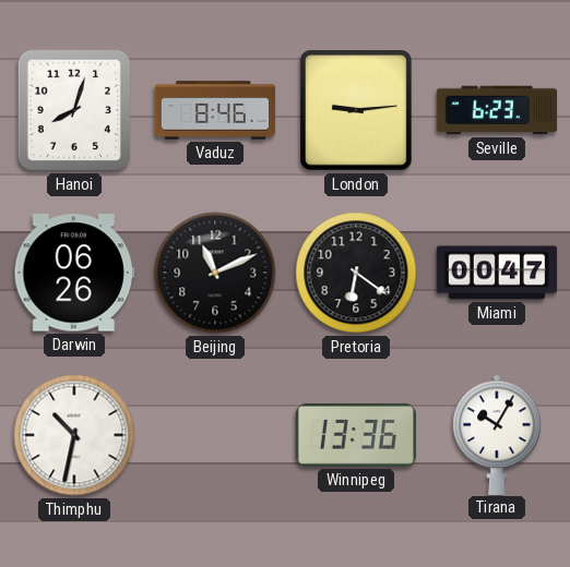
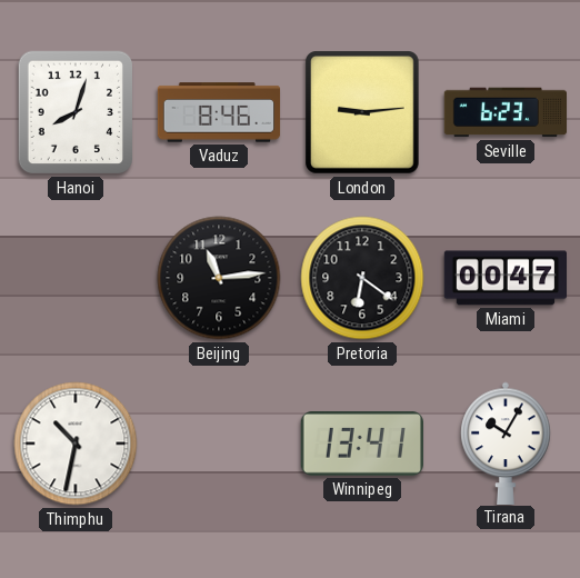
Darwin: 06:26 -> none (74, 273)
Beijing: 11:11 -> 11:14 (219, 278)
Winnipeg: 13:36 -> 13:41 (362, 444)
